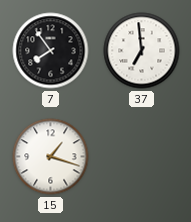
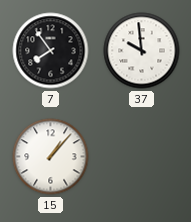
37: 6:59 -> 9:59 (142, 51)
15: 1:18 -> 1:07 (51, 157)
